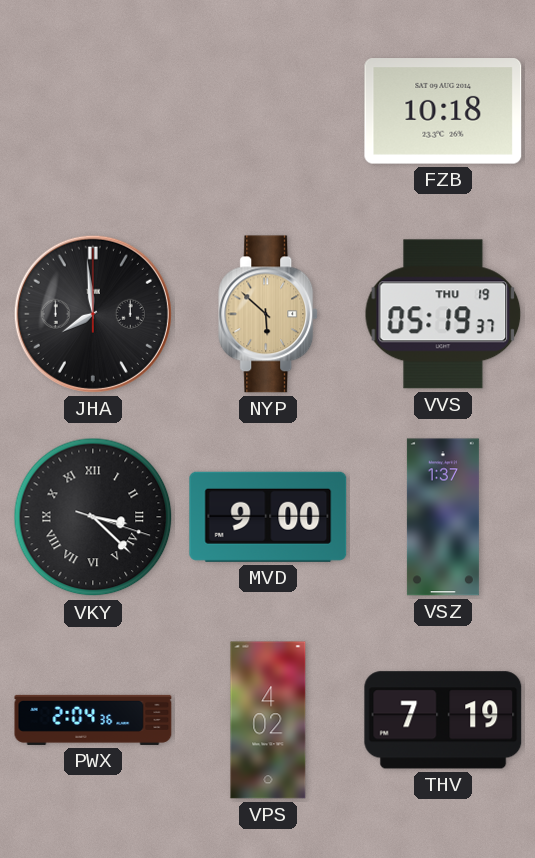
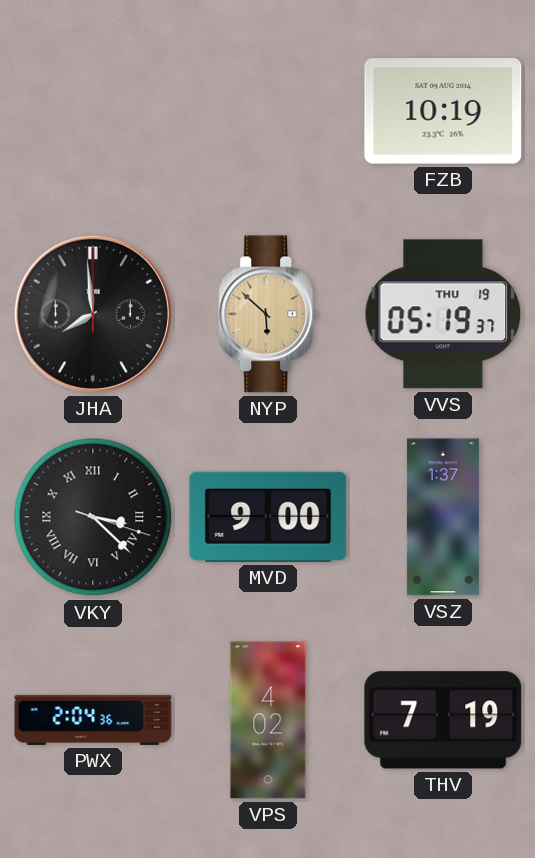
FZB: 10:18 -> 10:19 (443, 111)
